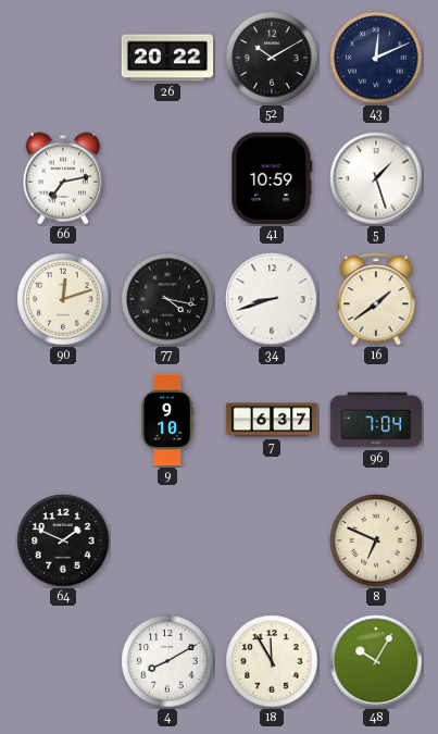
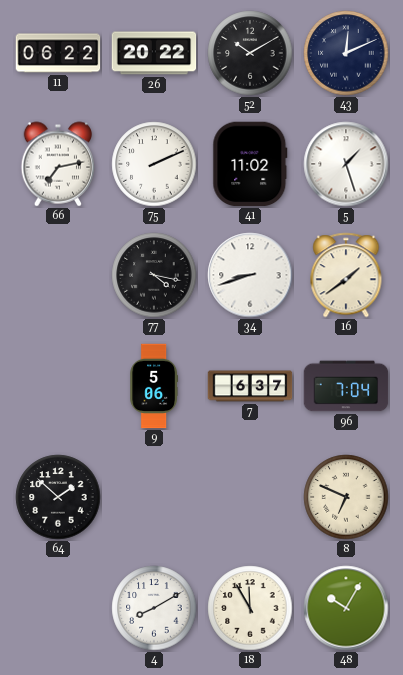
11: none -> 06:22 (58, 53)
75: none -> 2:11 (154, 164)
41: 10:59 -> 11:02 (250, 164)
90: 12:12 -> none (63, 299)
9: 9:10 -> 5:06 (153, 386)
64: 1:49 -> 1:52 (58, 497)
